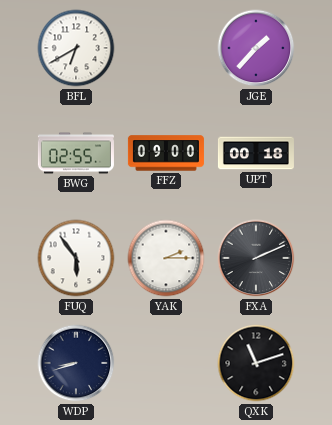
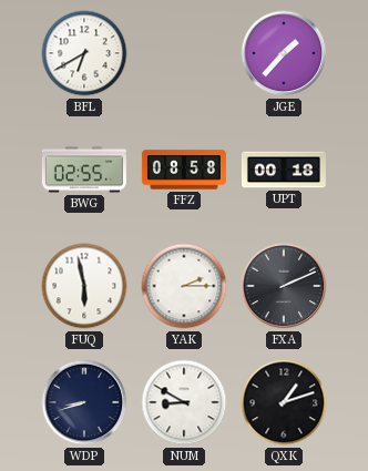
FFZ: 09:00 -> 08:58 (184, 170)
FUQ: 5:54 -> 5:58 (84, 286)
NUM: none -> 8:50 (184, 402)
QXK: 11:12 -> 1:12 (284, 402)
